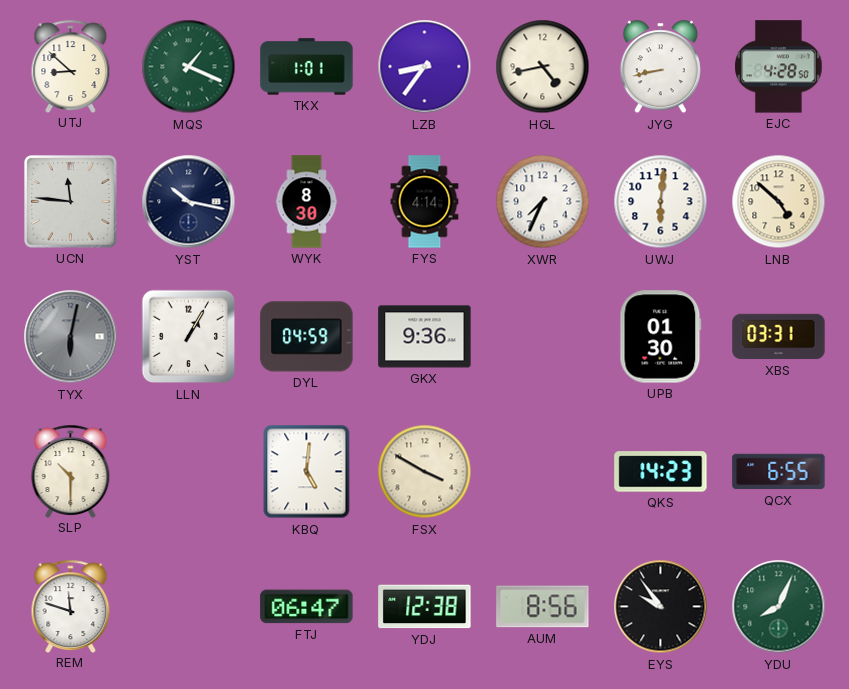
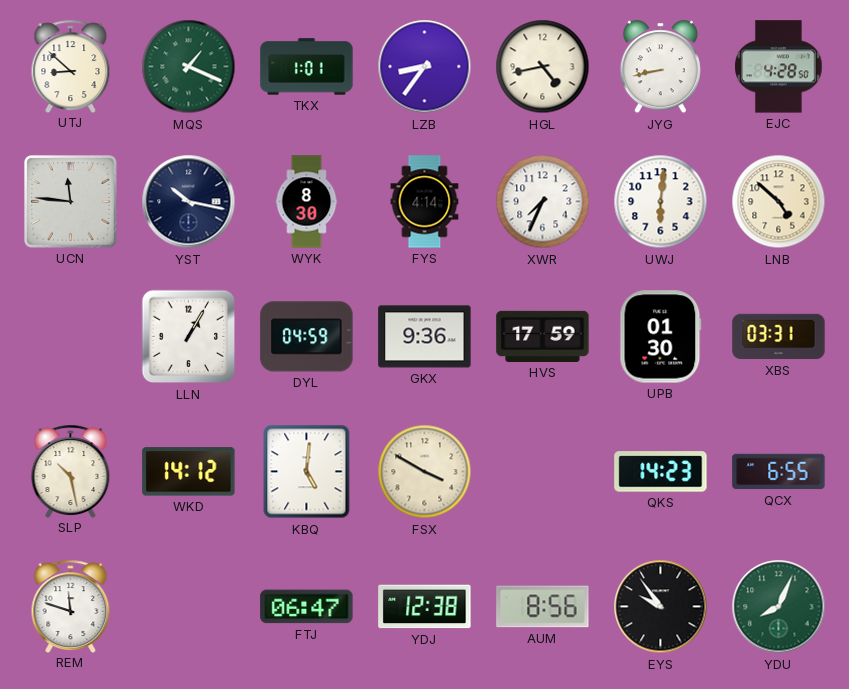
TYX: 6:02 -> none (71, 337)
HVS: none -> 17:59 (543, 336)
SLP: 10:30 -> 10:28 (71, 471)
WKD: none -> 14:12 (189, 472)
